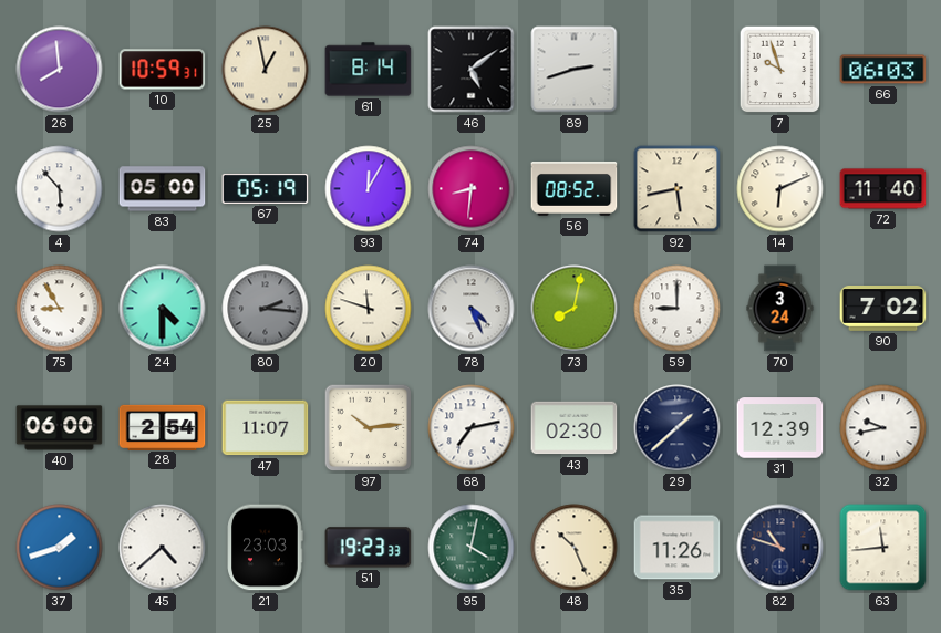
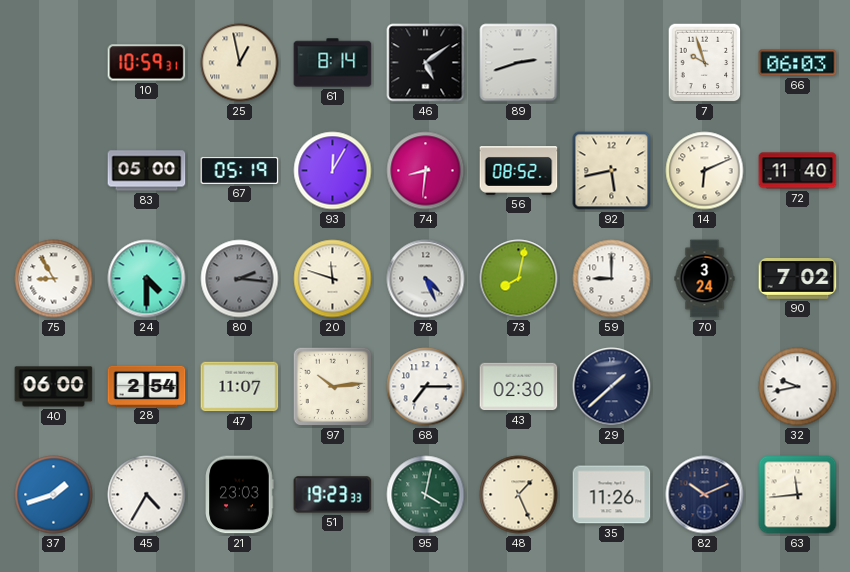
26: 7:59 -> none (60, 70)
4: 5:53 -> none (60, 189)
68: 7:13 -> 7:15 (426, 387)
31: 12:39 -> none (780, 428)
45: 4:38 -> 4:35 (147, 495)
48: 10:26 -> 1:26 (519, 495)
82: 10:48 -> 10:11 (705, 495)
